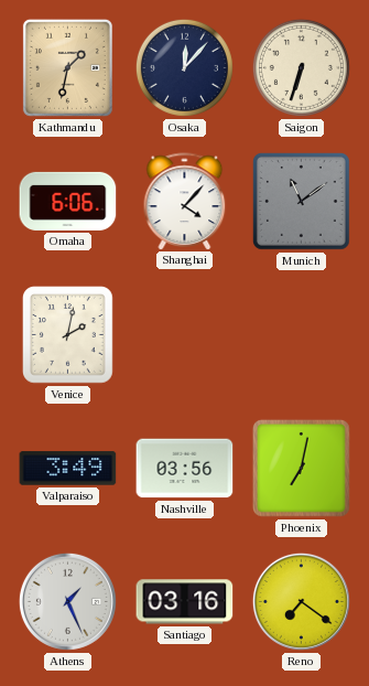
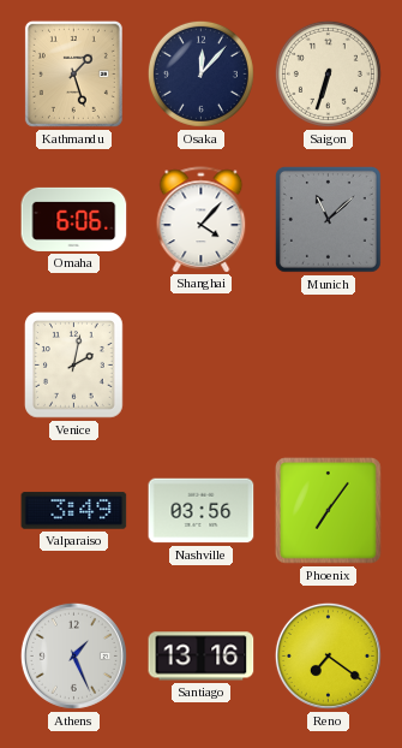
Kathmandu: 1:32 -> 1:27 (73, 73)
Munich: 11:09 -> 11:08 (329, 220)
Phoenix: 7:02 -> 7:06 (329, 511)
Santiago: 03:16 -> 13:16 (202, 657)
